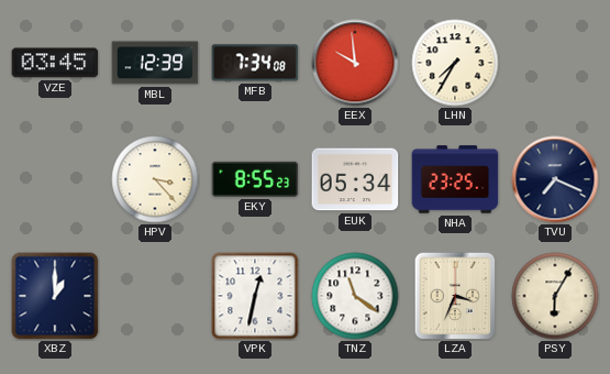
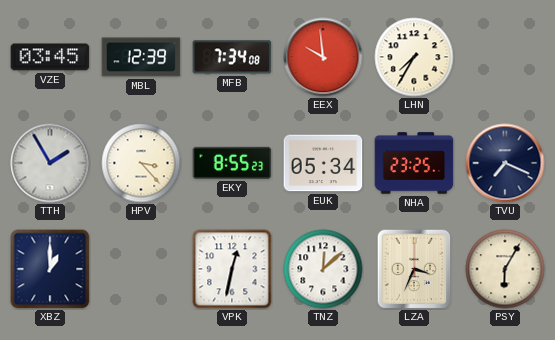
TTH: none -> 1:55 (50, 163)
TNZ: 11:21 -> 12:08 (323, 269)
